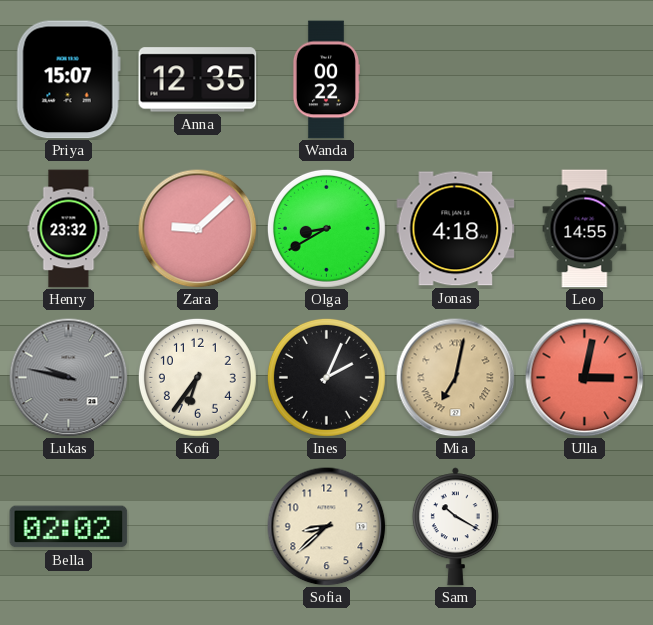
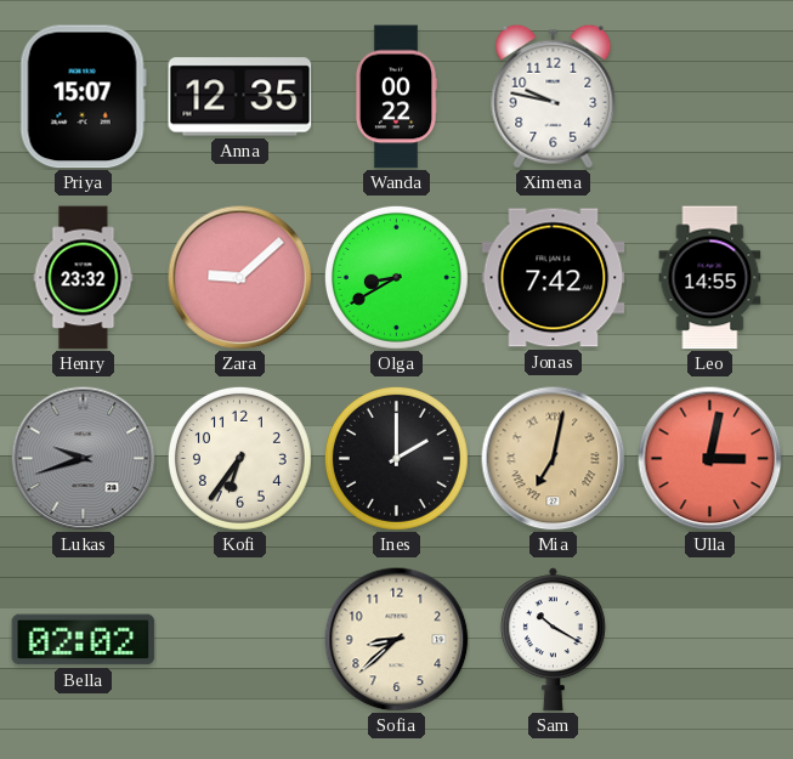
Ximena: none -> 9:47 (554, 96)
Jonas: 4:18 -> 7:42 (554, 278)
Lukas: 9:47 -> 9:42 (84, 459)
Ines: 2:04 -> 2:00 (396, 458)
